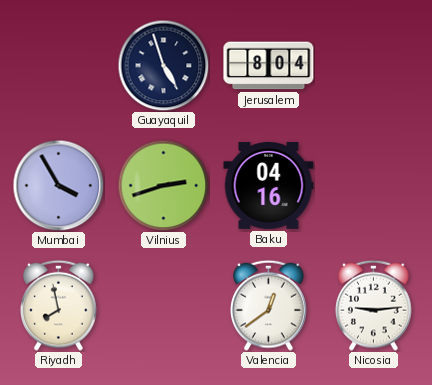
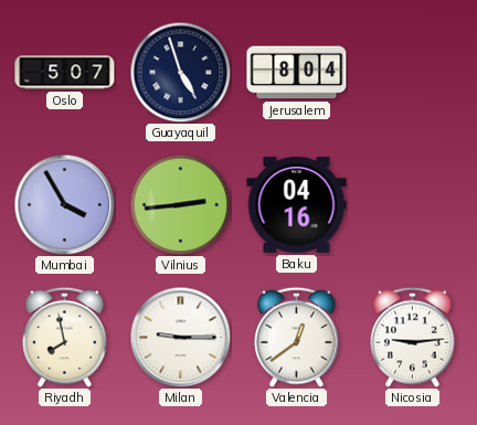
Oslo: none -> 5:07 (65, 73)
Vilnius: 2:42 -> 2:44 (180, 204)
Milan: none -> 9:15 (180, 337)
